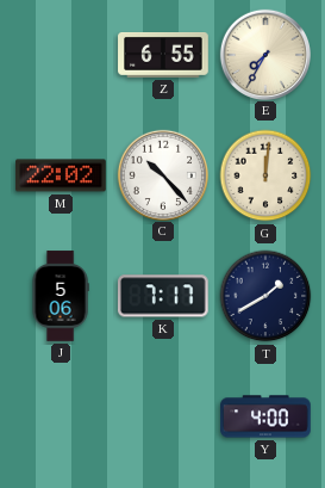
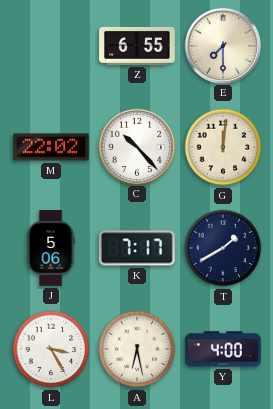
E: 7:35 -> 7:30 (222, 45)
L: none -> 3:25 (51, 349)
A: none -> 6:28 (137, 349)
